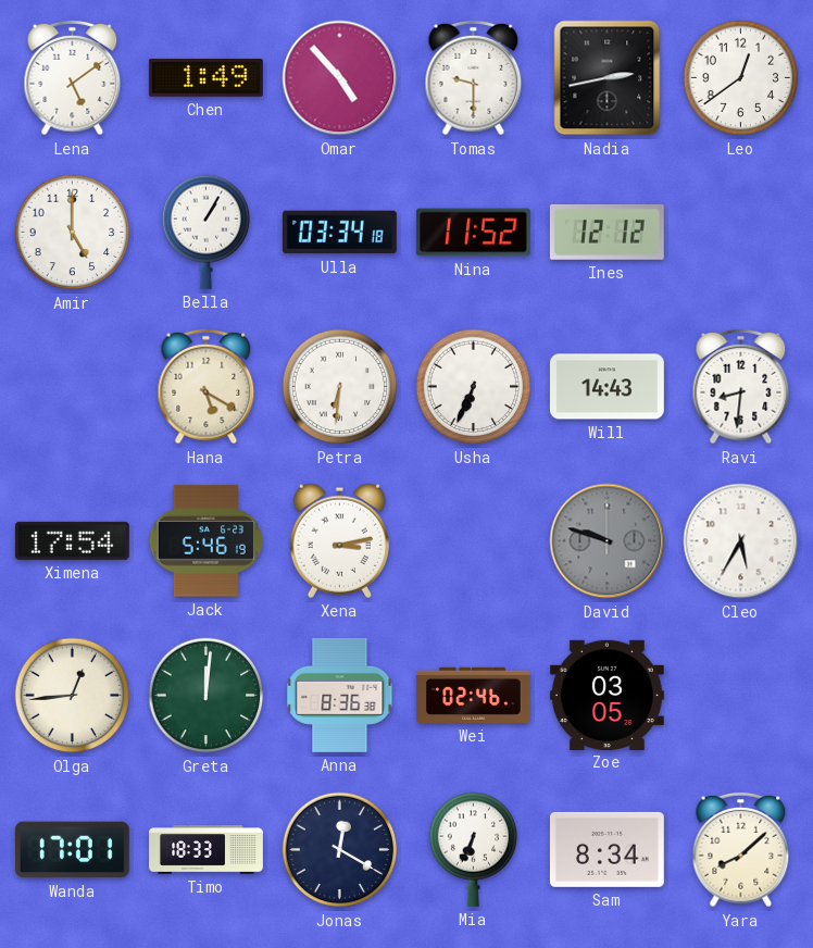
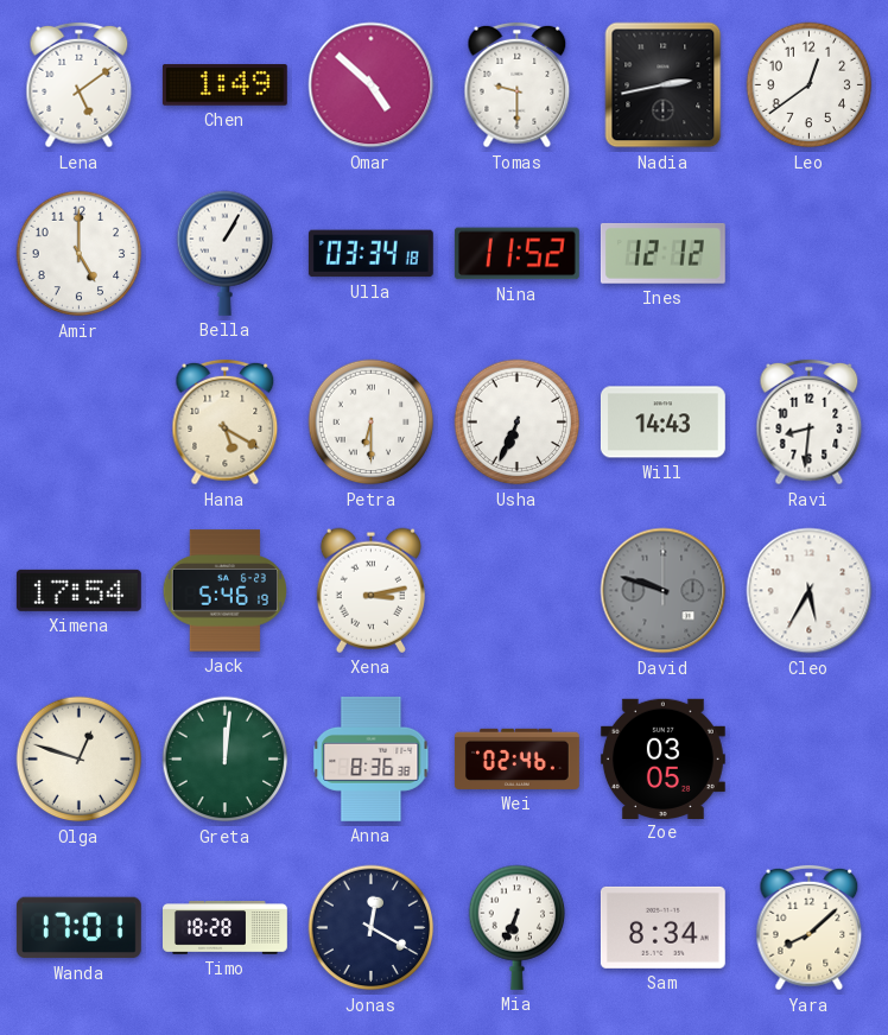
Omar: 4:53 -> 4:52 (372, 85)
Petra: 6:31 -> 6:30 (372, 423)
Olga: 12:44 -> 12:48 (80, 760)
Timo: 18:33 -> 18:28 (226, 928)
